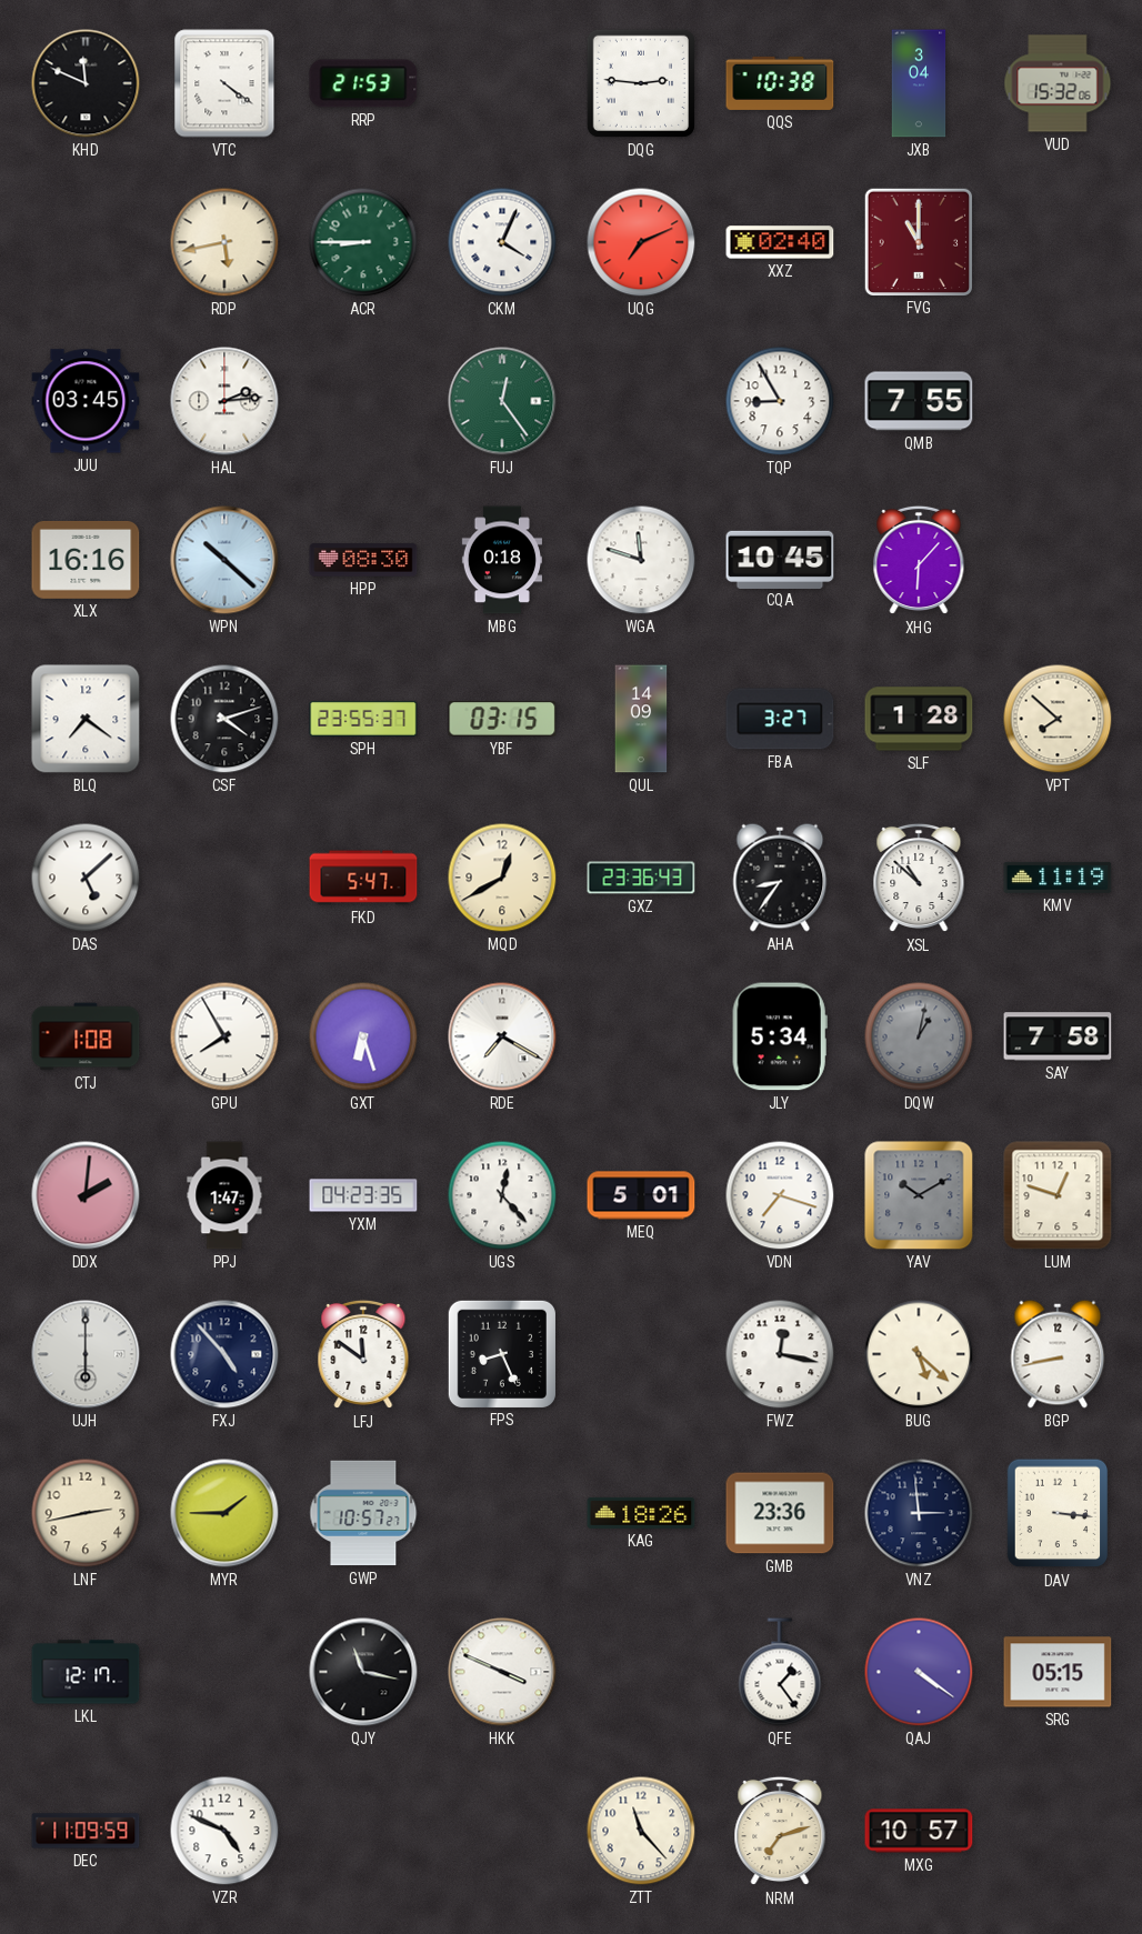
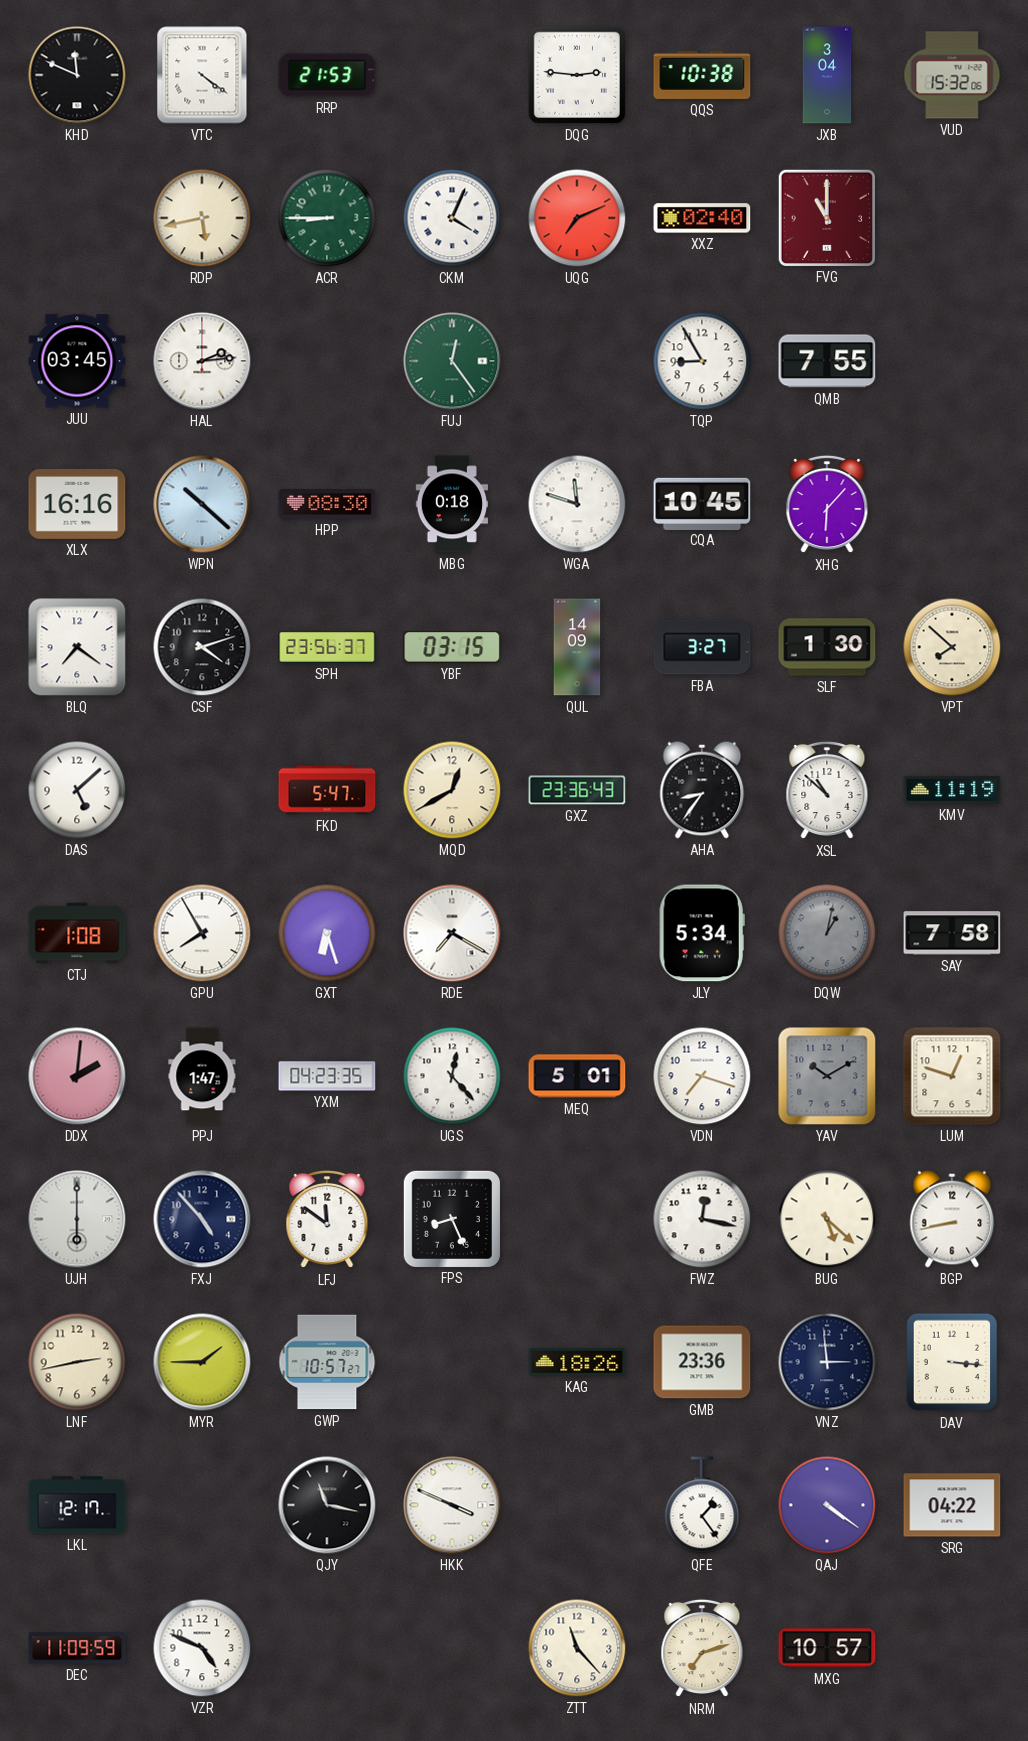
SPH: 23:55 -> 23:56 (327, 647)
SLF: 1:28 -> 1:30 (827, 647)
SRG: 05:15 -> 04:22 (952, 1505)
